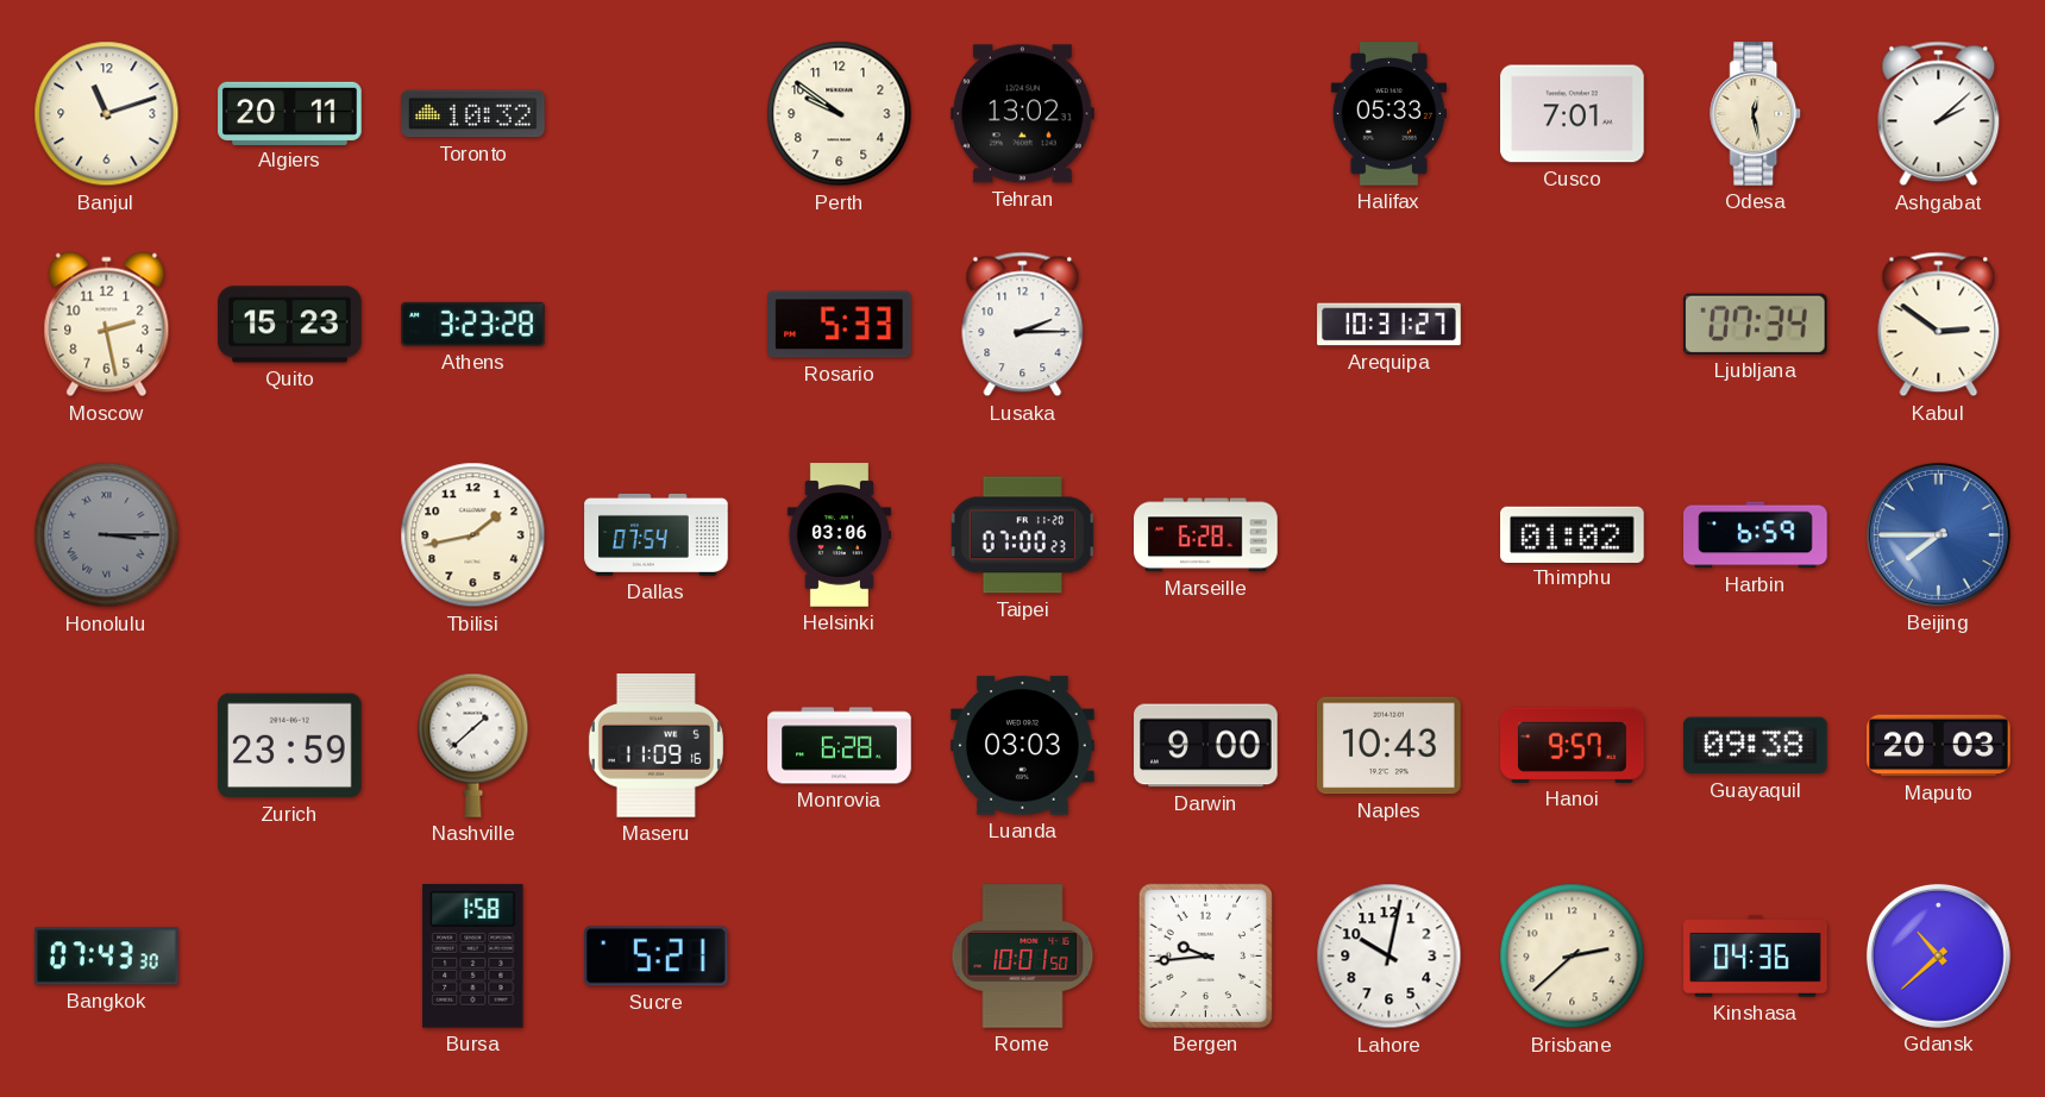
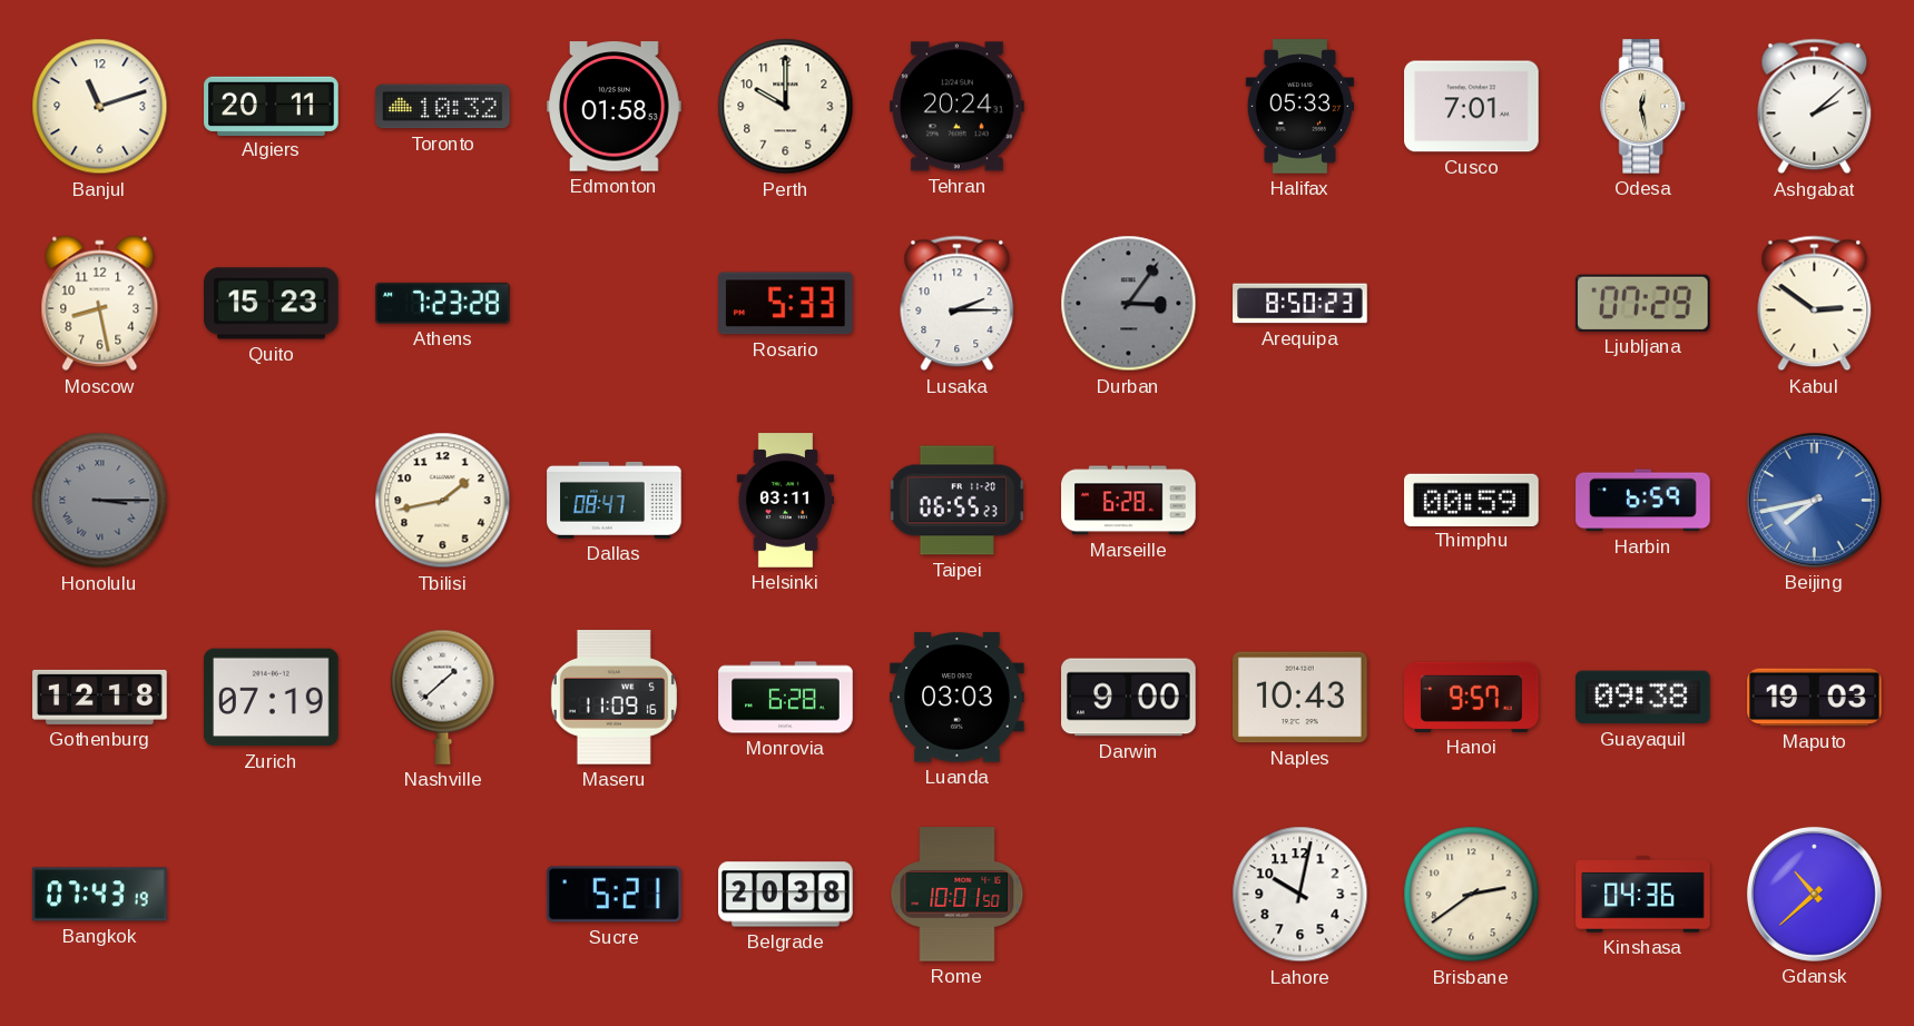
Edmonton: none -> 01:58 (615, 107)
Perth: 9:51 -> 10:00 (786, 107)
Tehran: 13:02 -> 20:24 (958, 107)
Moscow: 2:28 -> 8:28 (100, 304)
Athens: 3:23 -> 7:23 (443, 303)
Durban: none -> 3:06 (1129, 304)
Arequipa: 10:31 -> 8:50 (1300, 304)
Ljubljana: 07:34 -> 07:29 (1642, 303)
Dallas: 07:54 -> 08:47 (615, 500)
Helsinki: 03:06 -> 03:11 (785, 501)
Taipei: 07:00 -> 06:55 (956, 501)
Thimphu: 01:02 -> 00:59 (1472, 500)
Beijing: 7:45 -> 7:43 (1814, 500)
Gothenburg: none -> 12:18 (100, 697)
Zurich: 23:59 -> 07:19 (272, 698)
Maputo: 20:03 -> 19:03 (1815, 698)
Bangkok: 07:43:30 -> 07:43:19 (100, 895)
Bursa: 1:58 -> none (473, 955)
Belgrade: none -> 20:38 (786, 895)
Bergen: 9:44 -> none (1205, 955)
Brisbane: 2:38 -> 2:39 (1472, 895)
